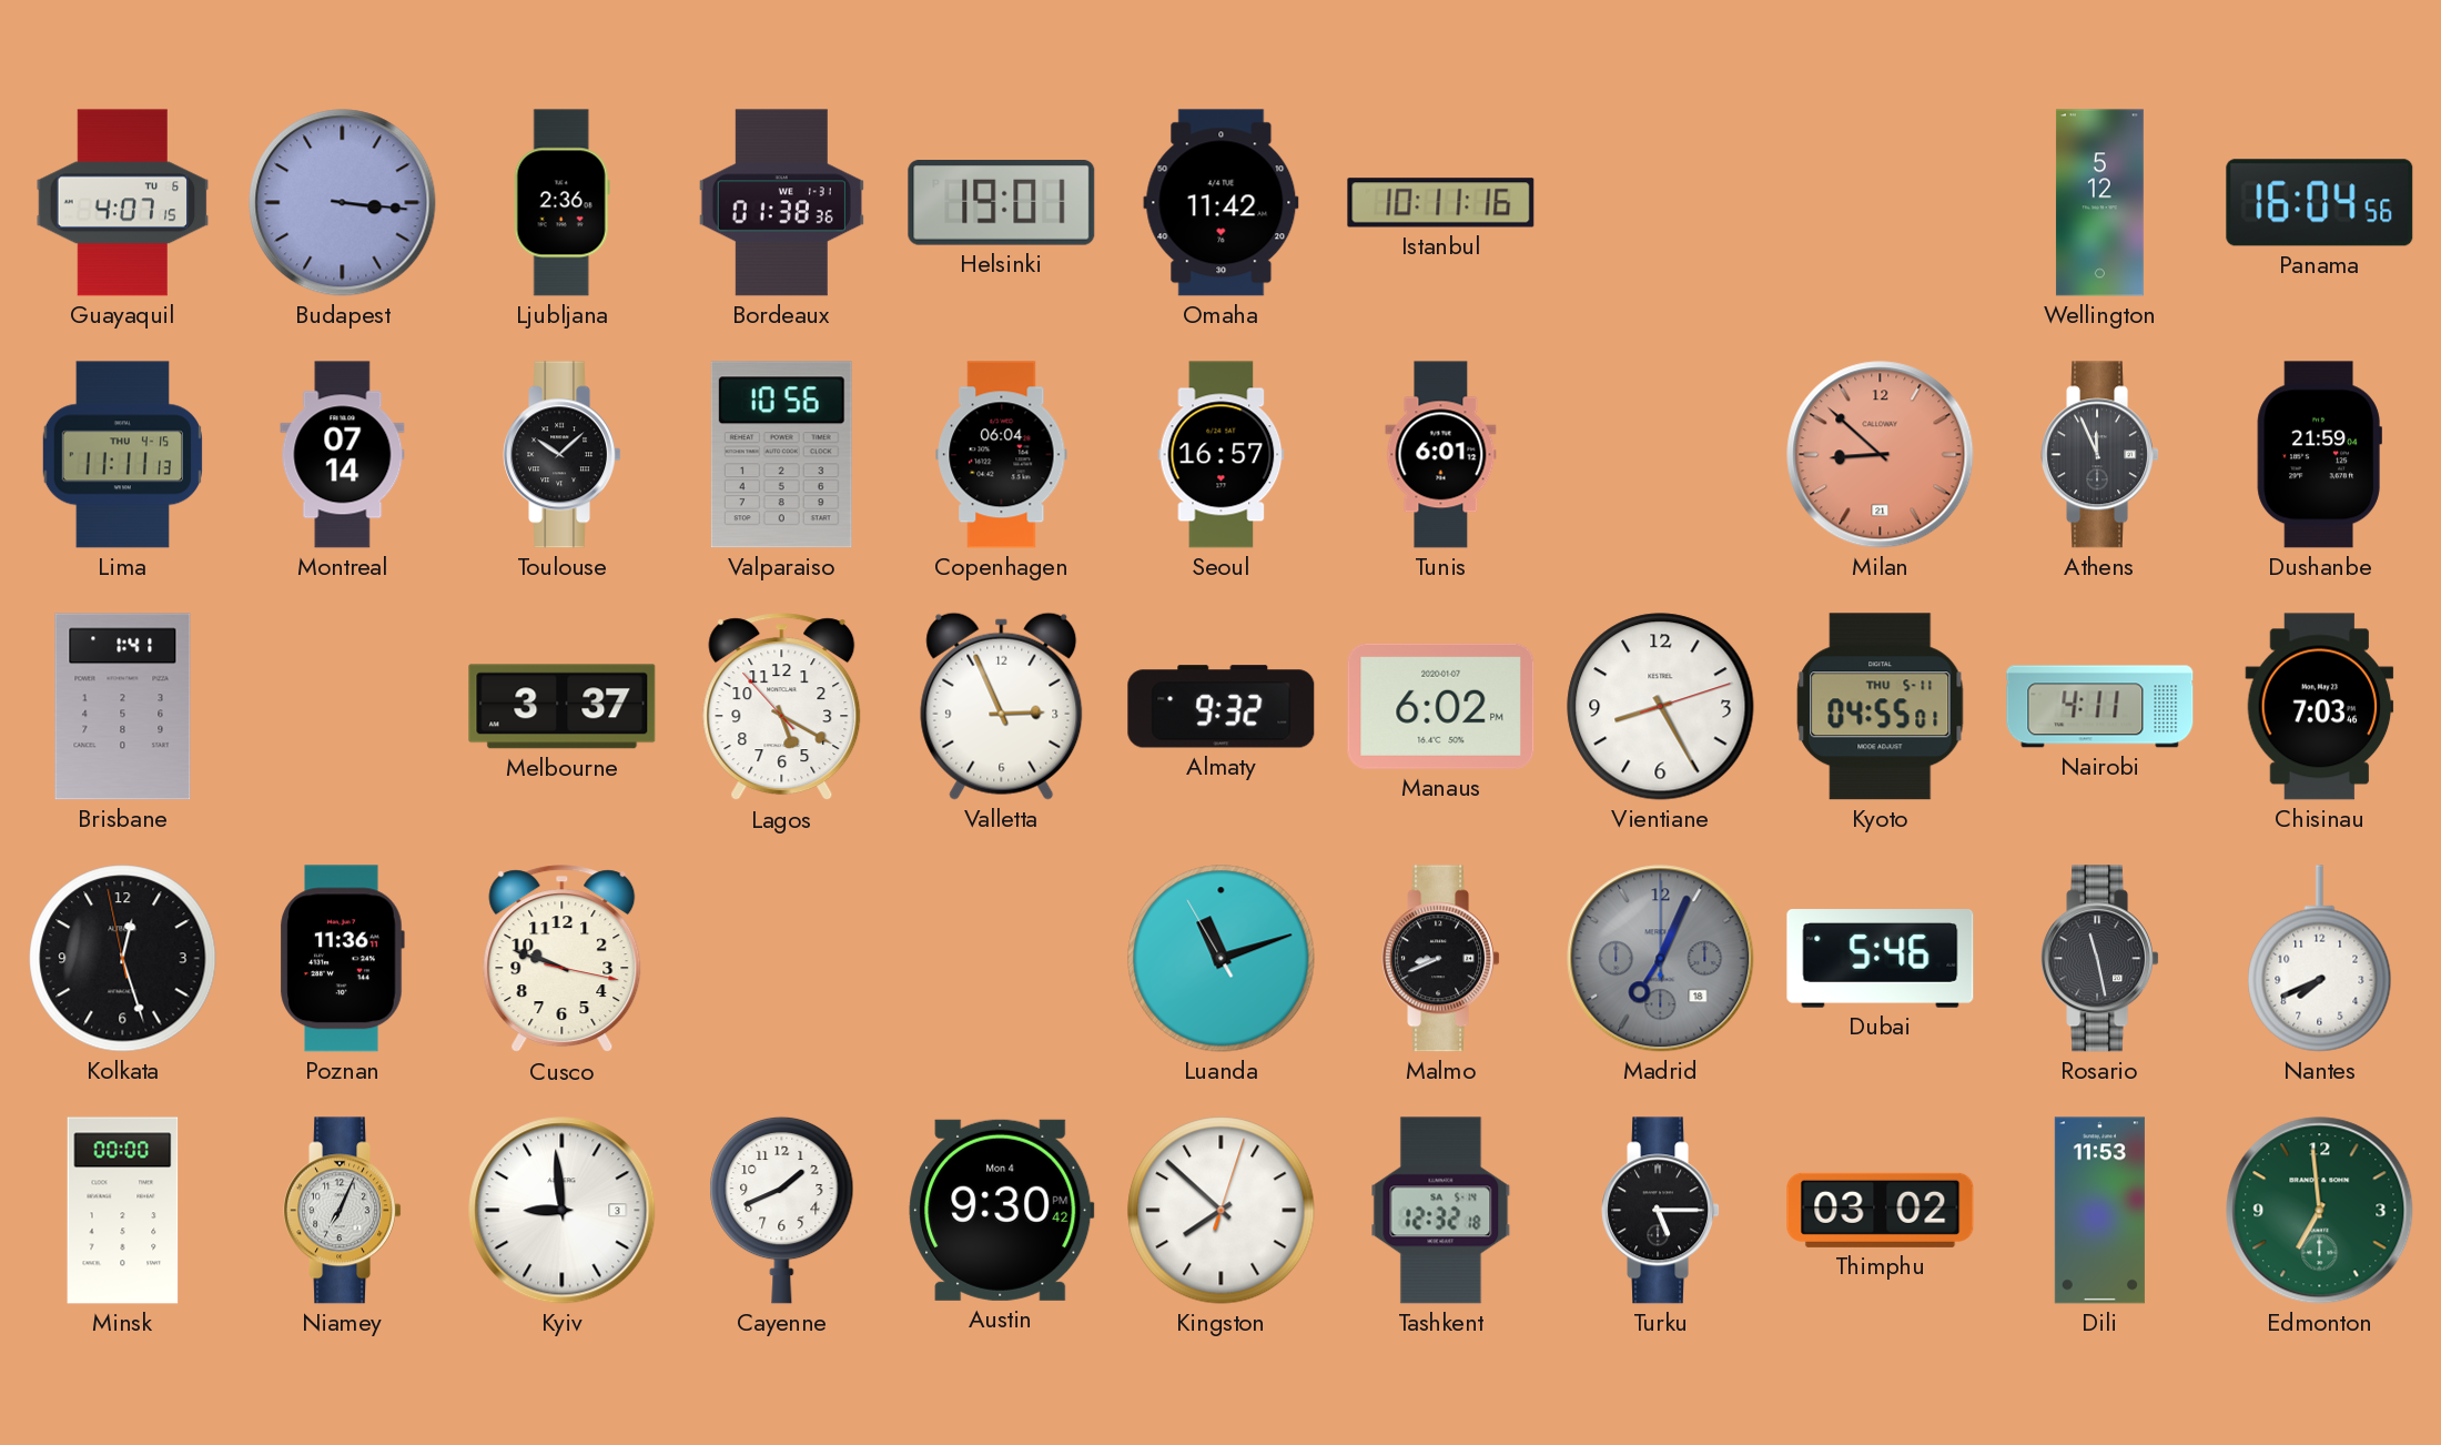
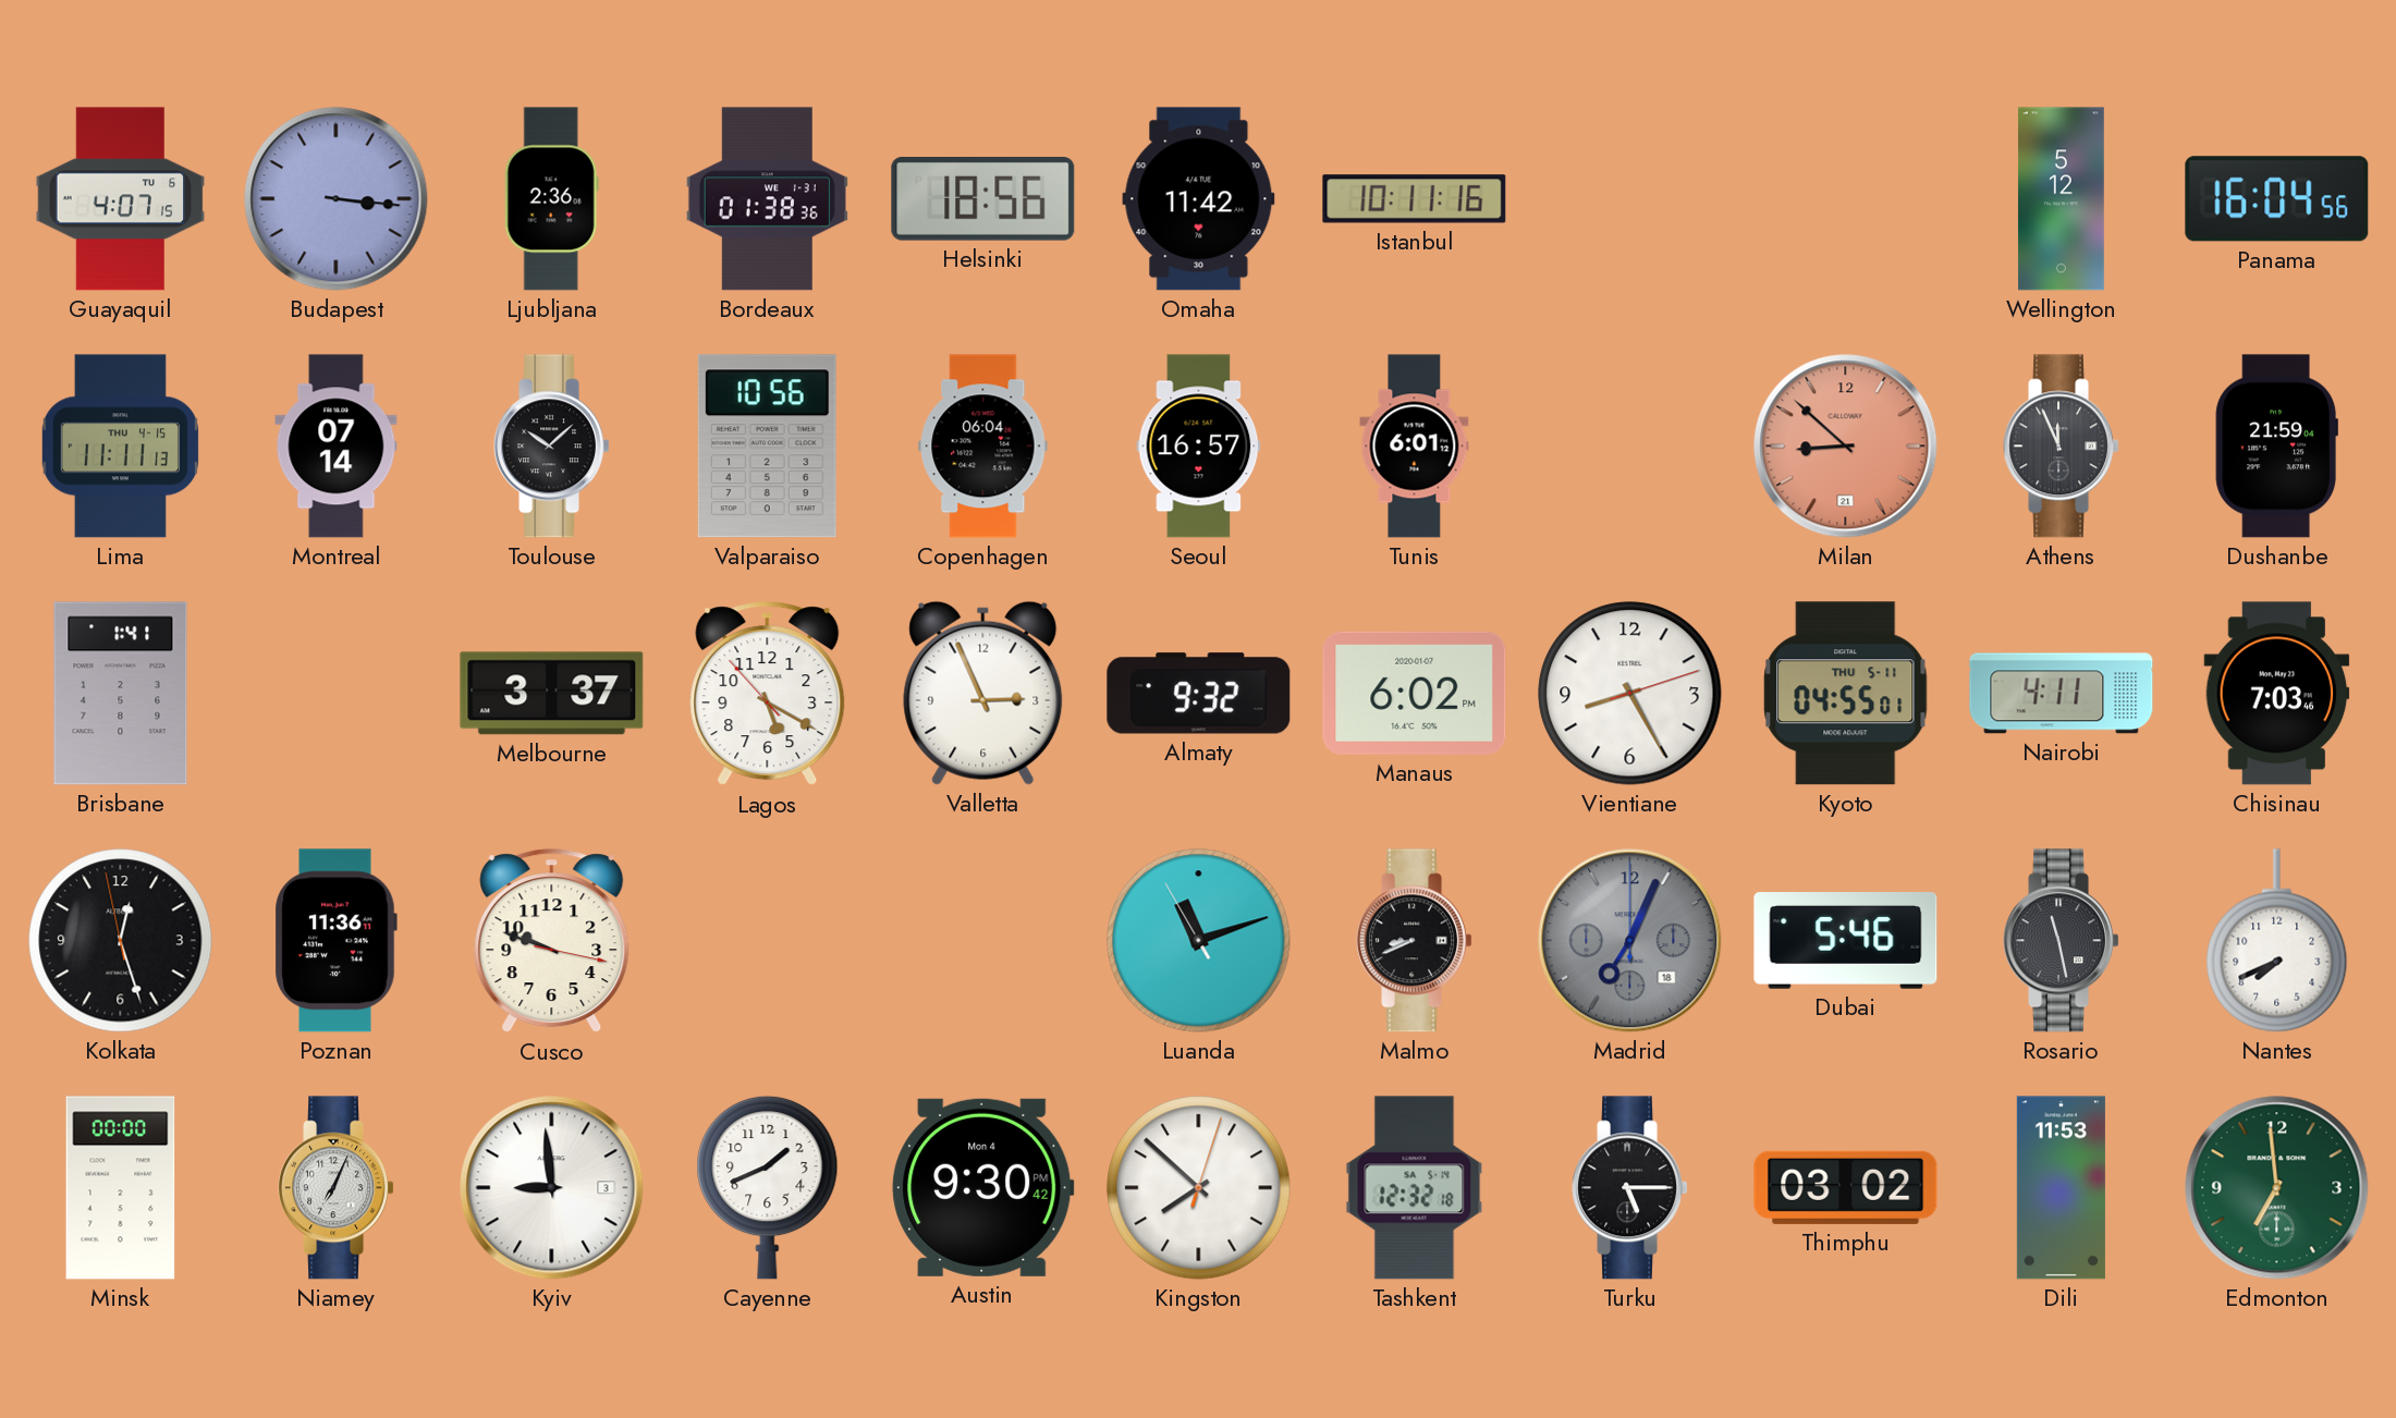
Helsinki: 19:01 -> 18:56 (983, 199)
